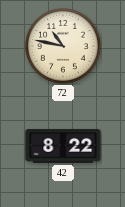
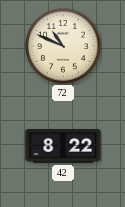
72: 10:47 -> 10:49 (64, 47)
